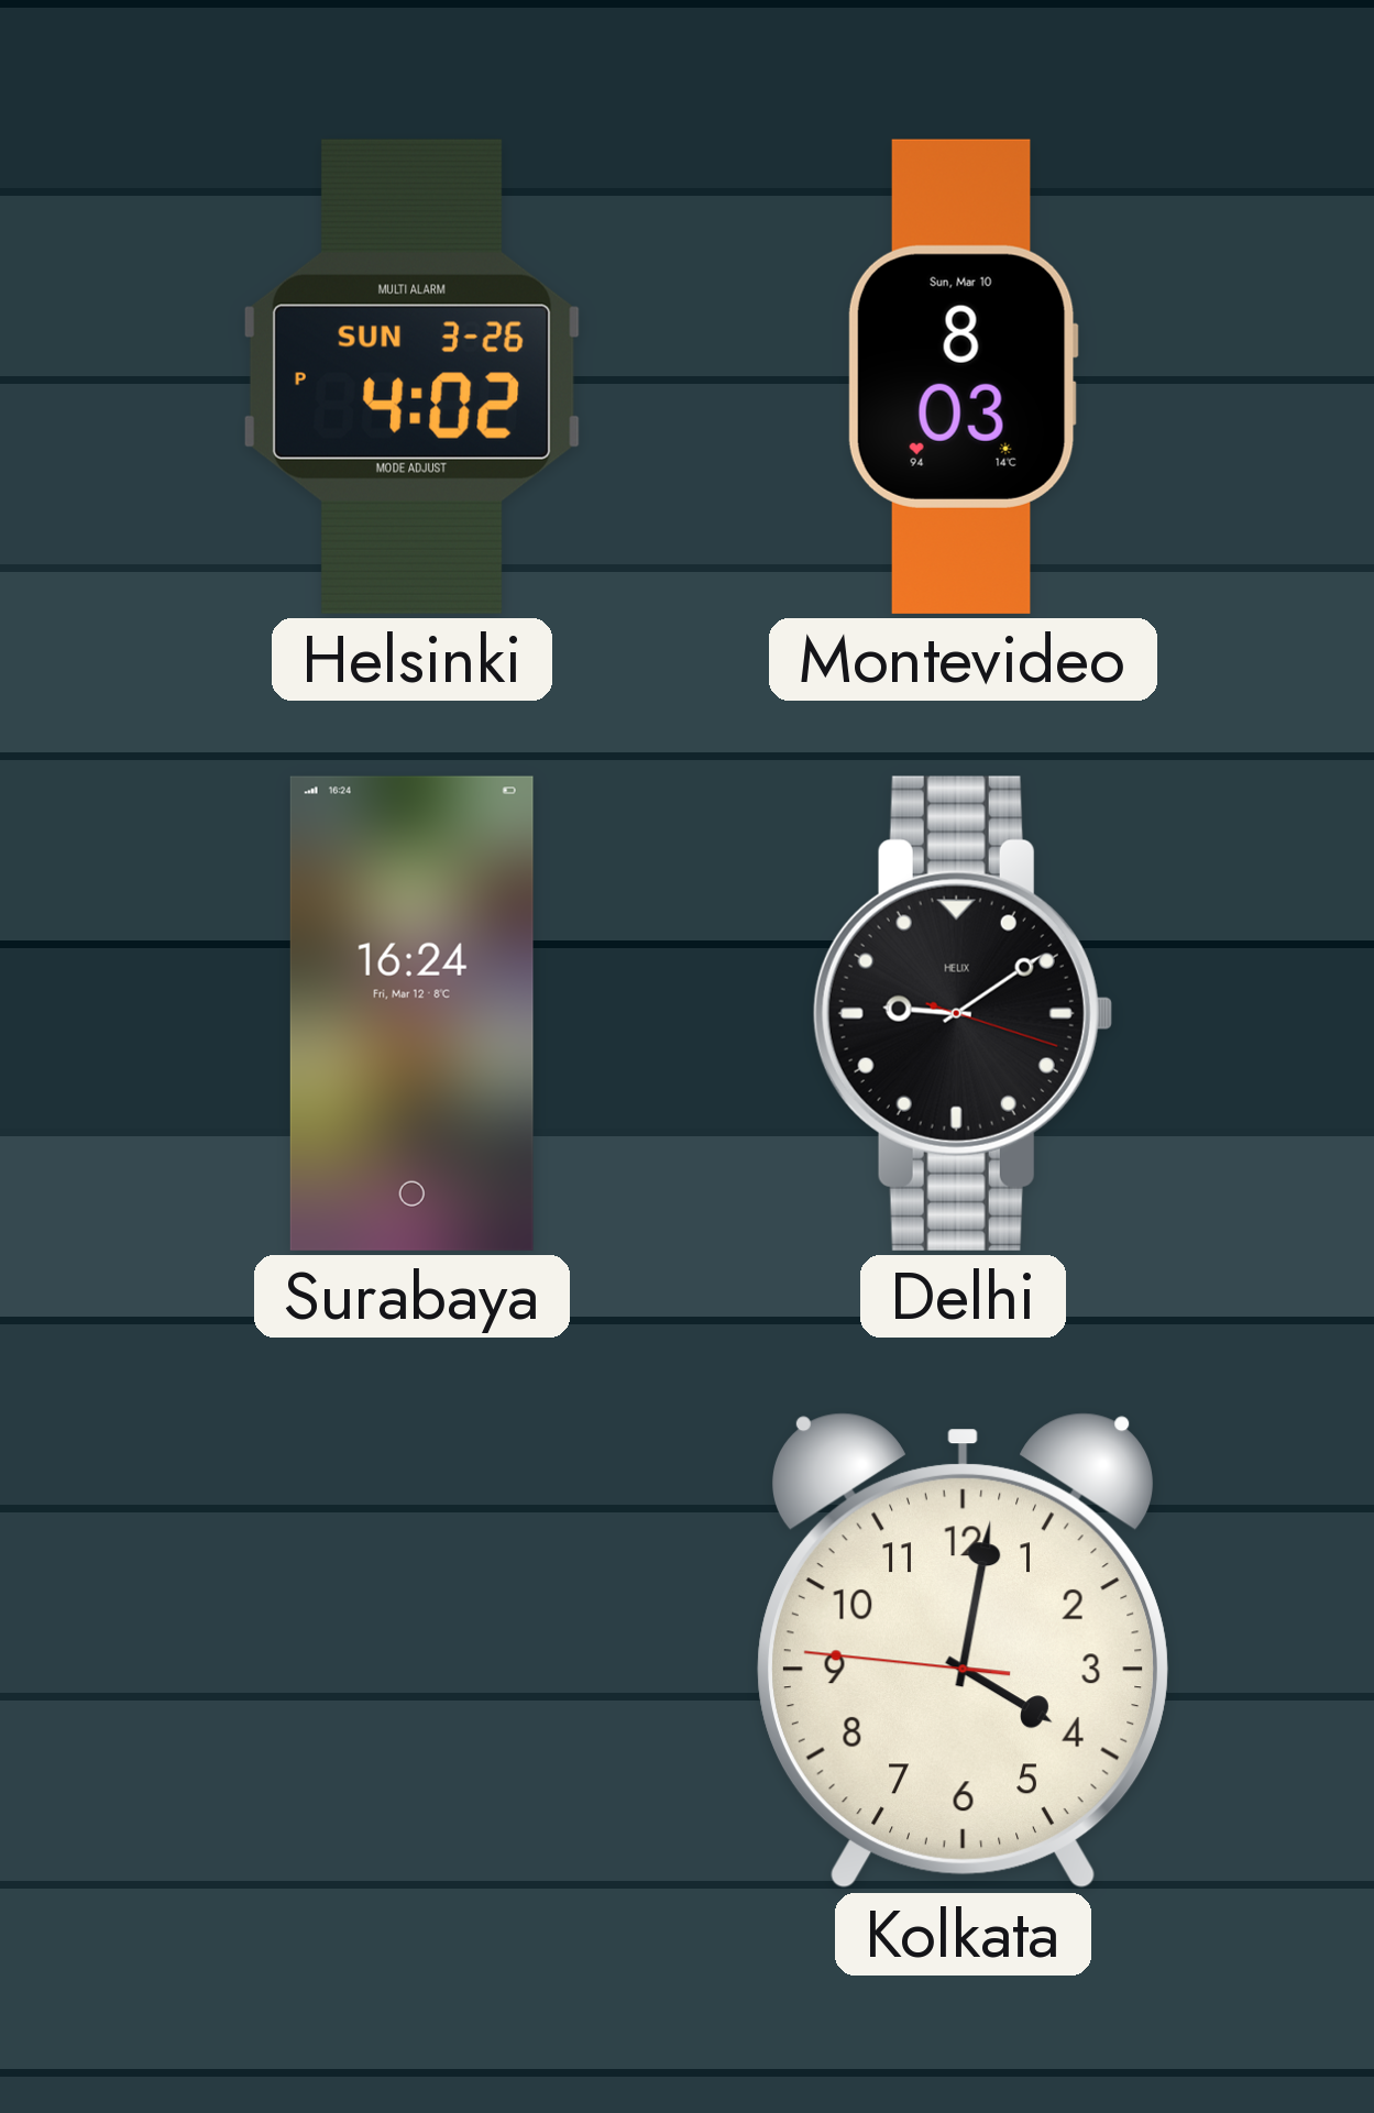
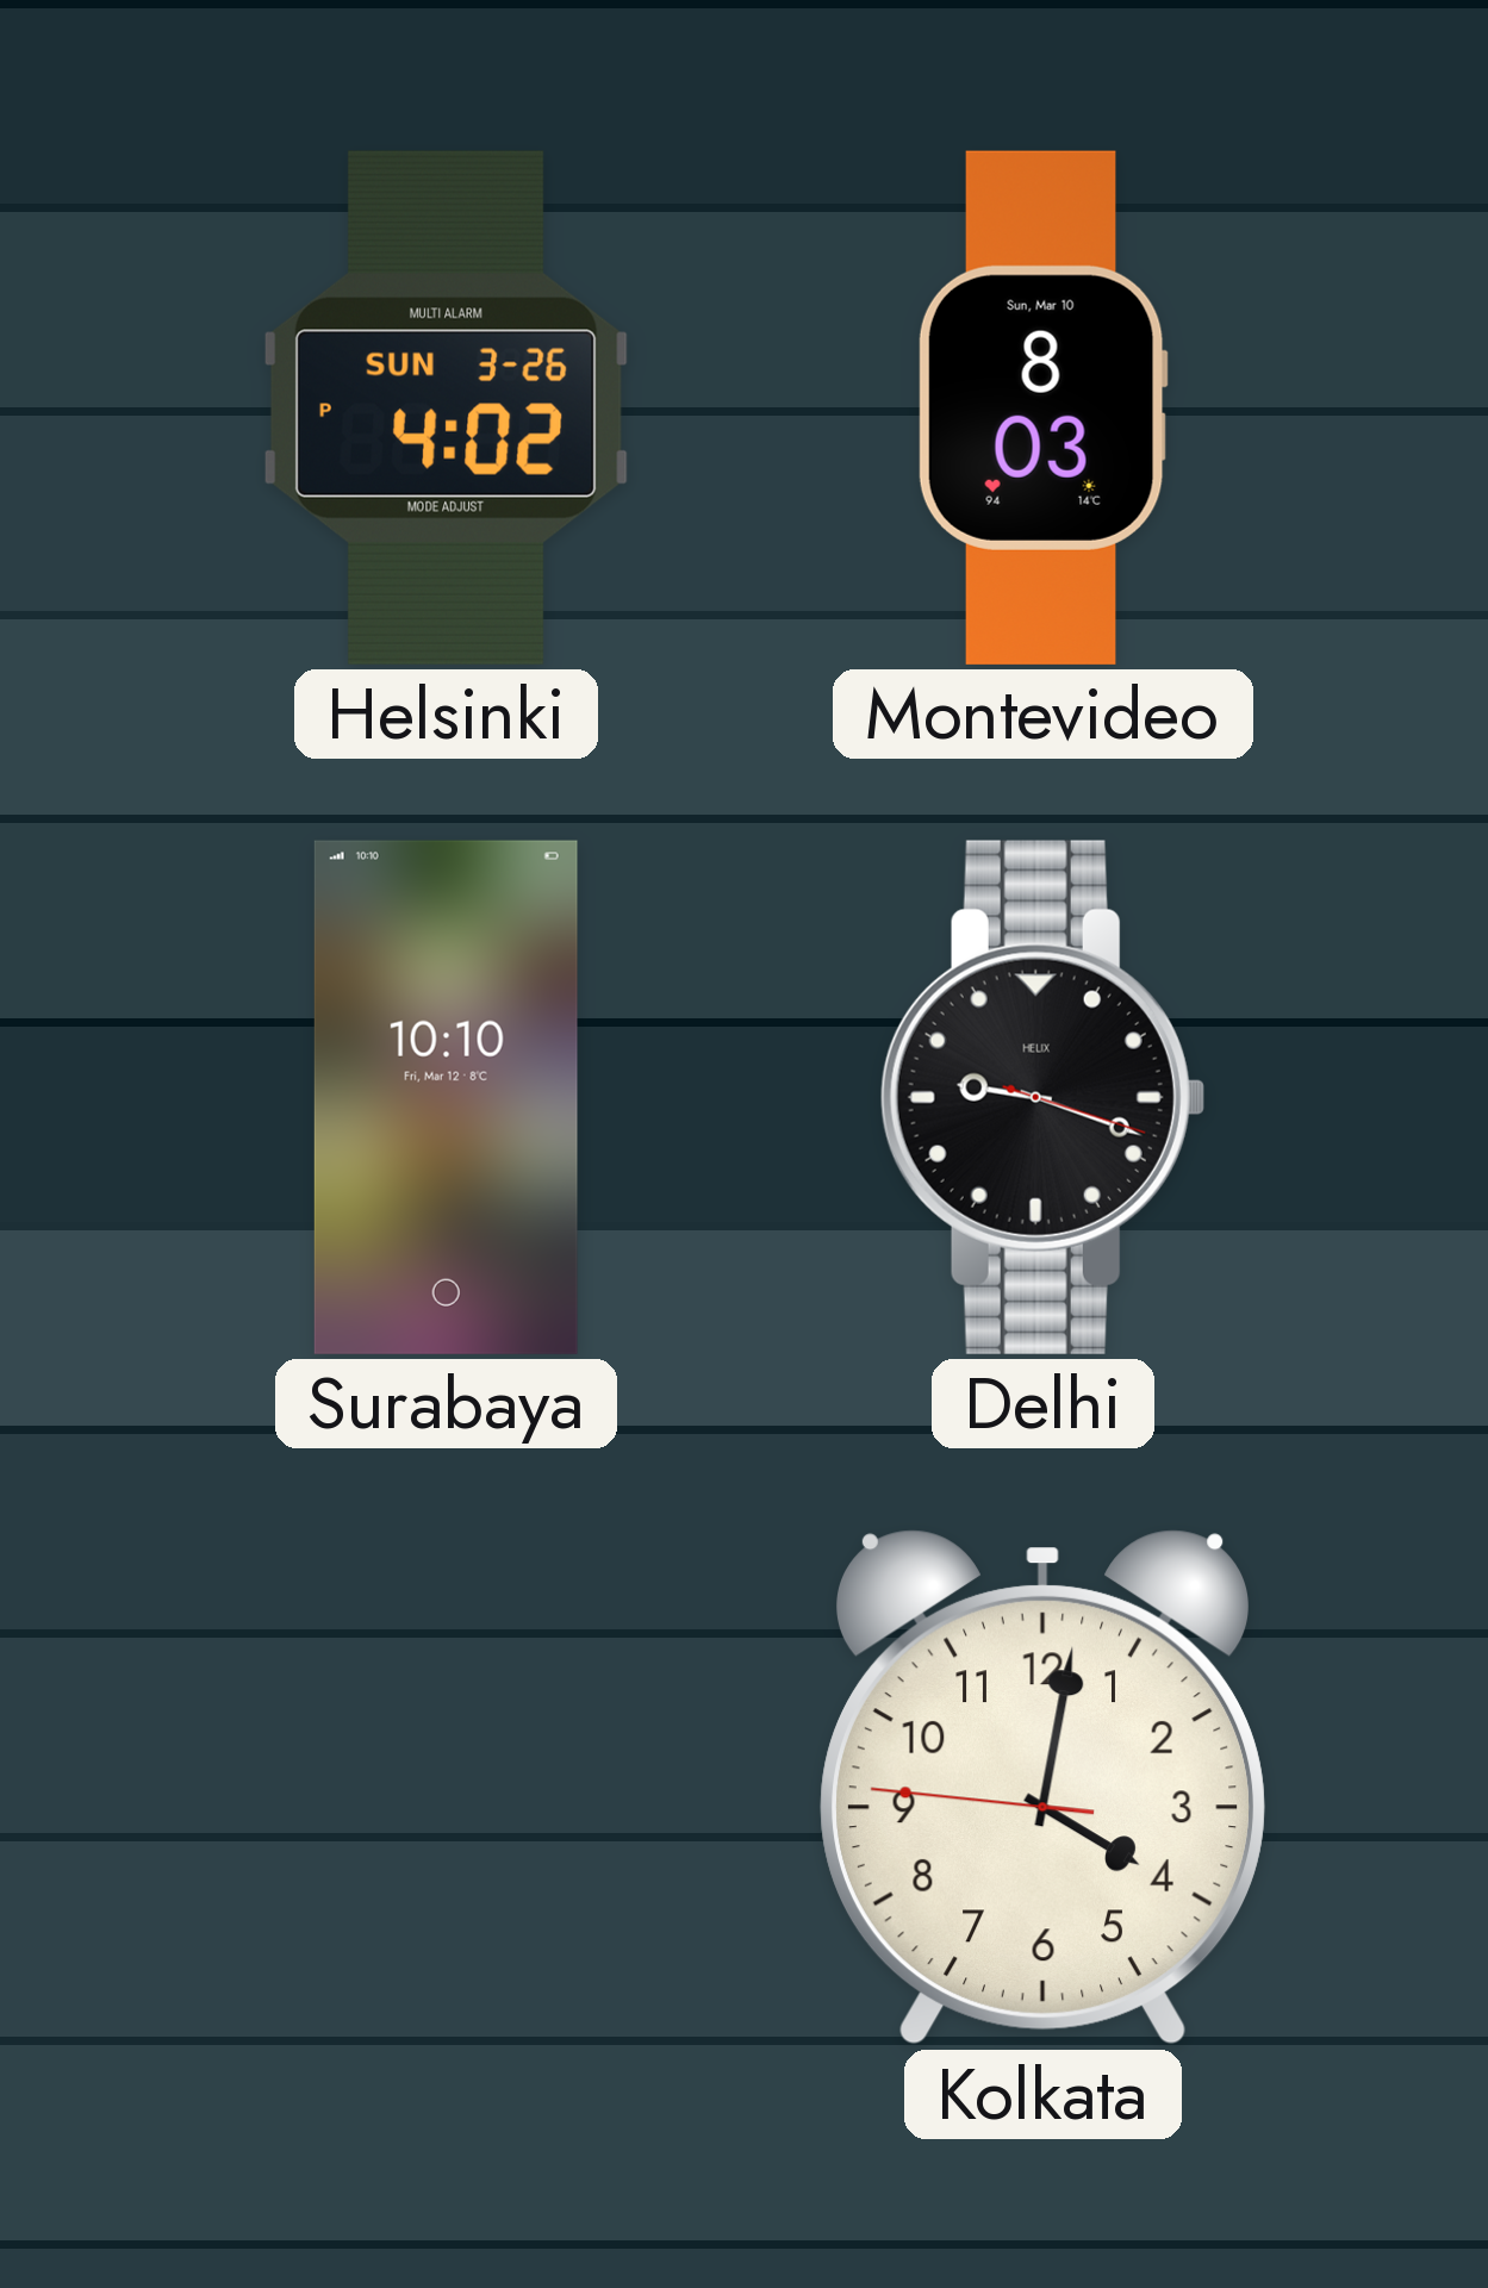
Surabaya: 16:24 -> 10:10 (446, 1097)
Delhi: 9:09 -> 9:18 (1042, 1097)
